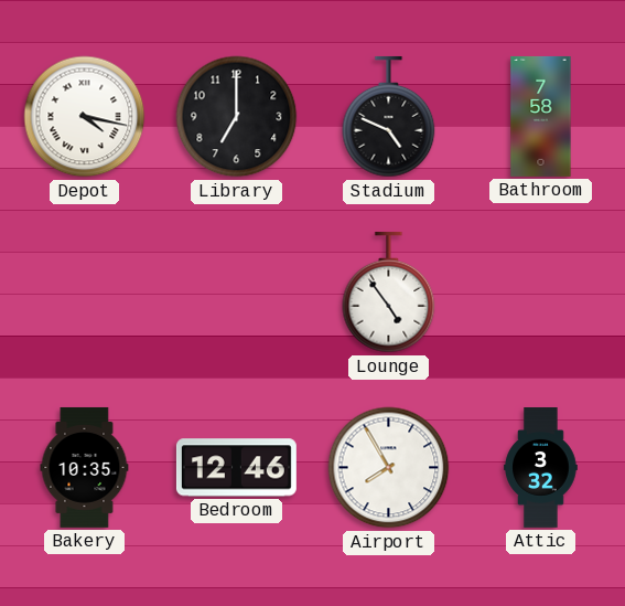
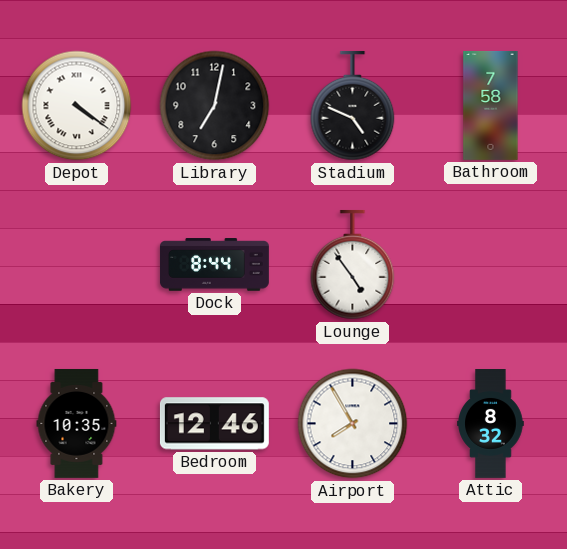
Depot: 4:17 -> 4:21 (77, 106)
Library: 7:00 -> 7:02 (215, 106)
Dock: none -> 8:44 (214, 265)
Attic: 3:32 -> 8:32 (491, 424)
